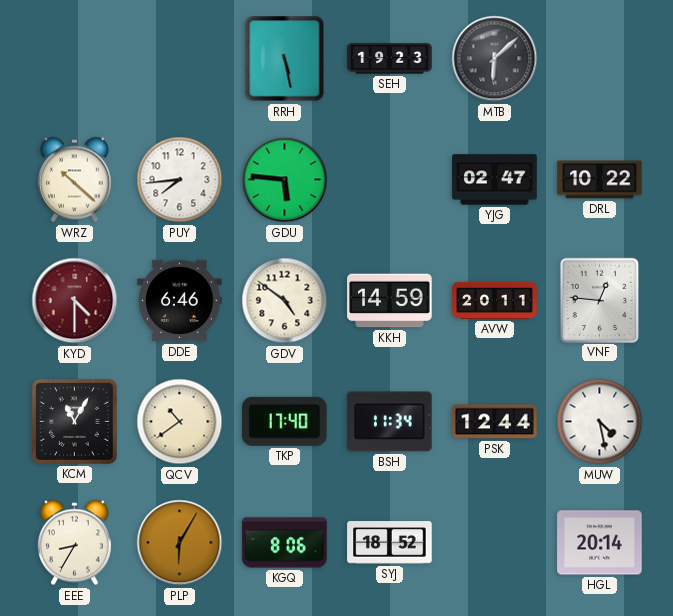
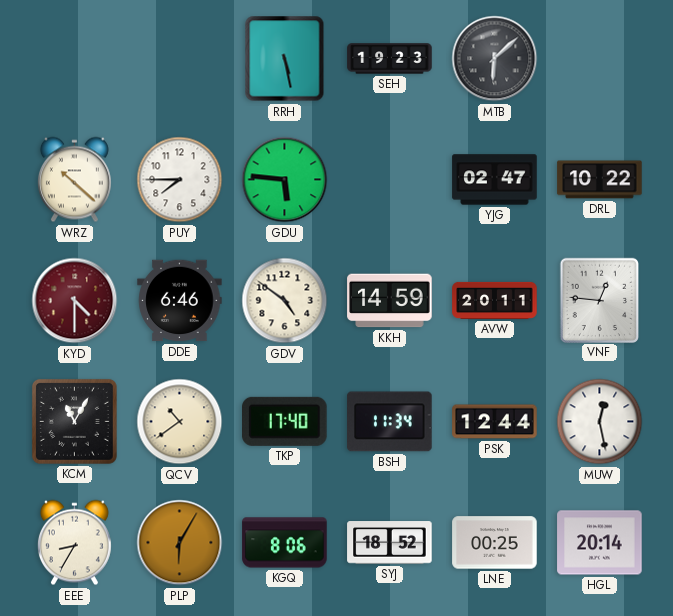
PUY: 7:44 -> 7:45 (180, 180)
MUW: 4:28 -> 12:28 (600, 422)
LNE: none -> 00:25 (495, 543)
